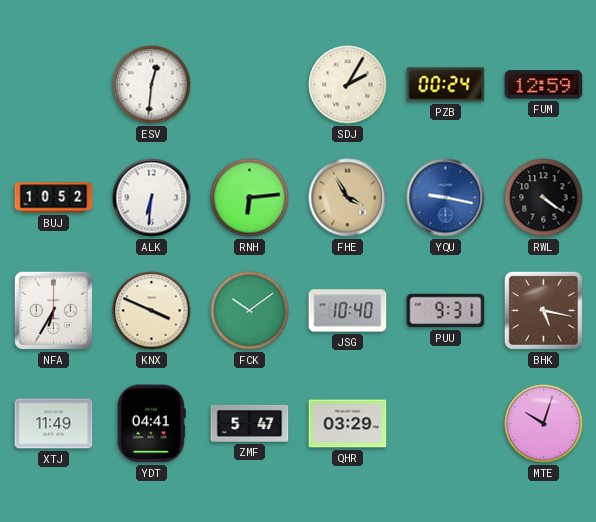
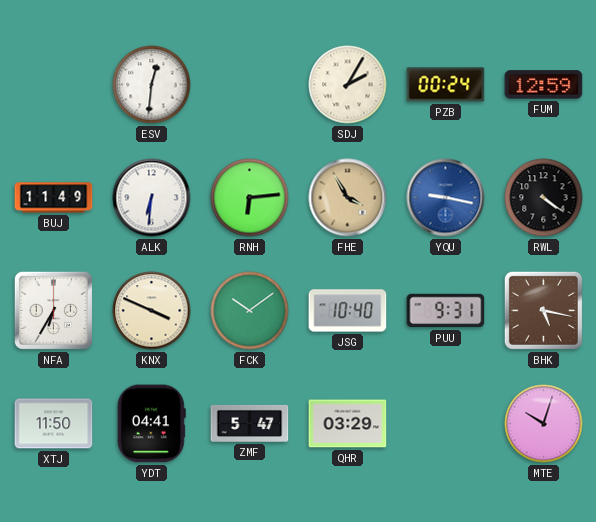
BUJ: 10:52 -> 11:49 (54, 198)
XTJ: 11:49 -> 11:50 (54, 424)
